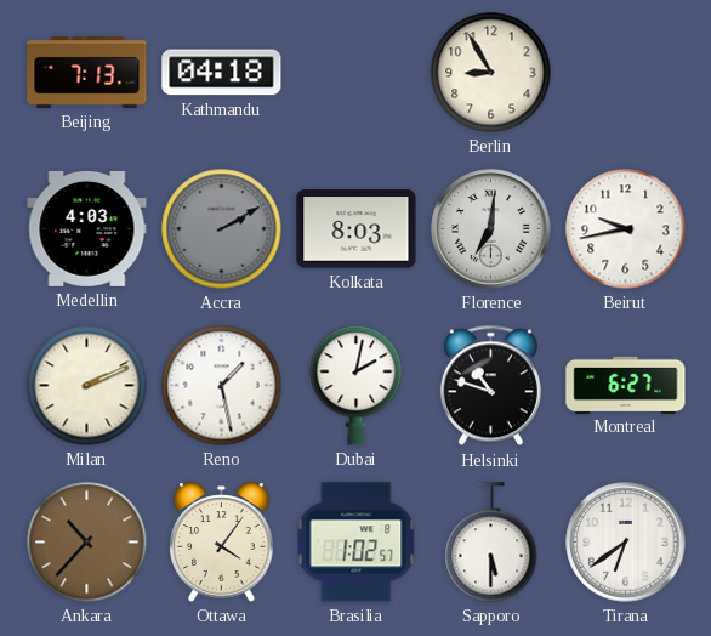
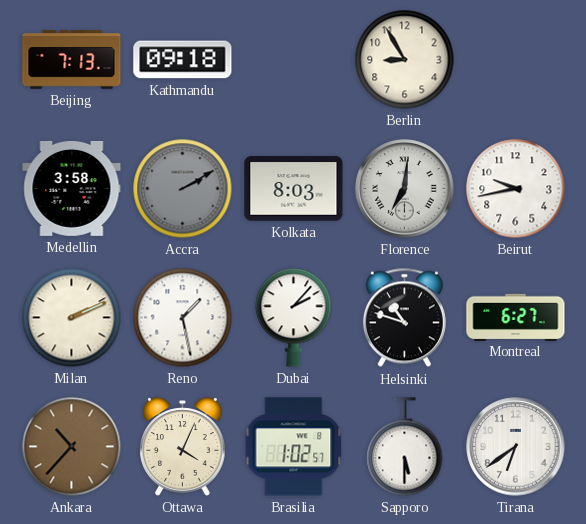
Kathmandu: 04:18 -> 09:18 (183, 60)
Medellin: 4:03 -> 3:58 (72, 188)
Dubai: 2:02 -> 2:07 (294, 318)
Ottawa: 4:06 -> 4:04 (183, 447)
